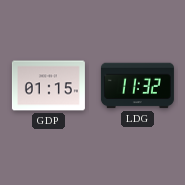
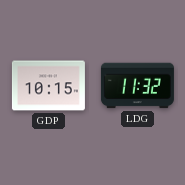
GDP: 01:15 -> 10:15 (48, 86)
